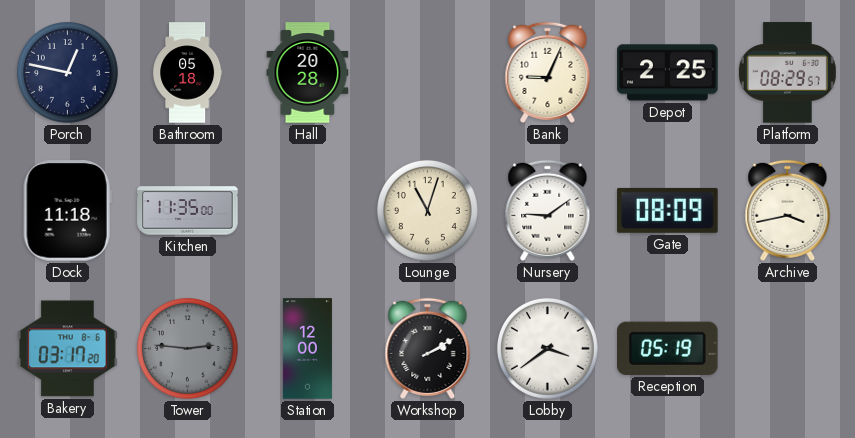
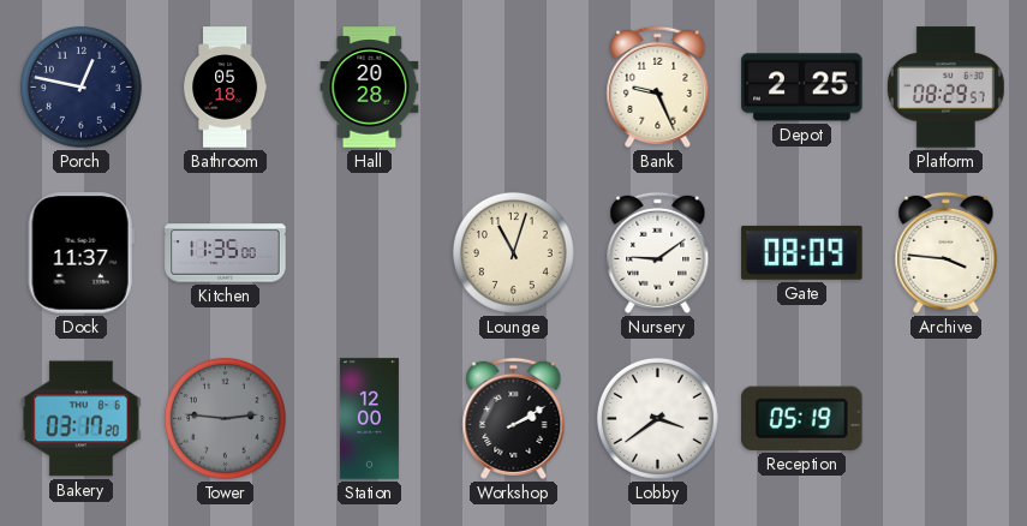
Bank: 9:04 -> 9:26 (658, 86)
Dock: 11:18 -> 11:37 (80, 253)
Archive: 3:43 -> 3:46 (947, 252)
